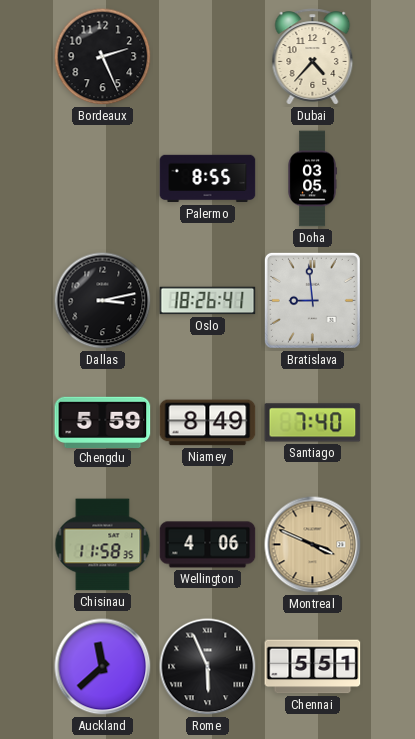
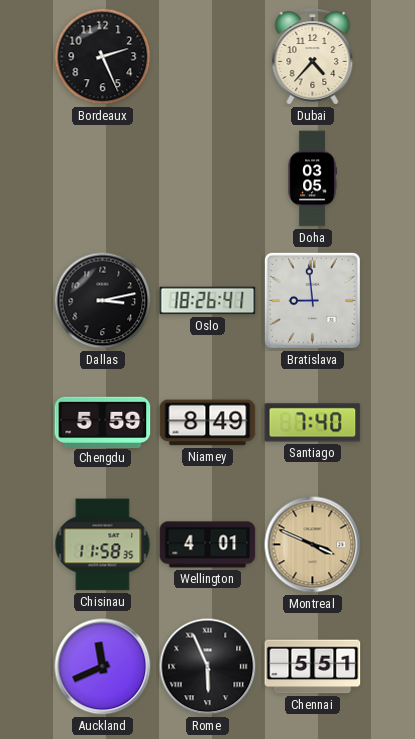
Palermo: 8:55 -> none (208, 179)
Wellington: 4:06 -> 4:01 (208, 545)
Auckland: 11:38 -> 11:41 (103, 667)
